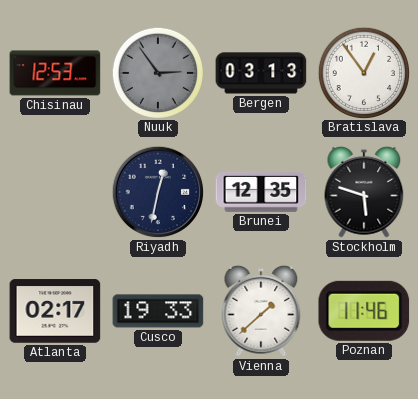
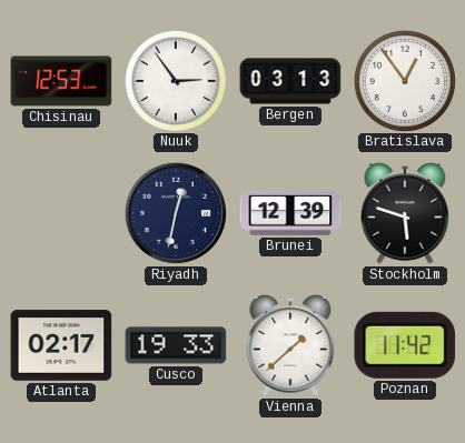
Nuuk dial: grey -> white (175, 80)
Brunei: 12:35 -> 12:39 (290, 213)
Poznan: 11:46 -> 11:42 (405, 345)
